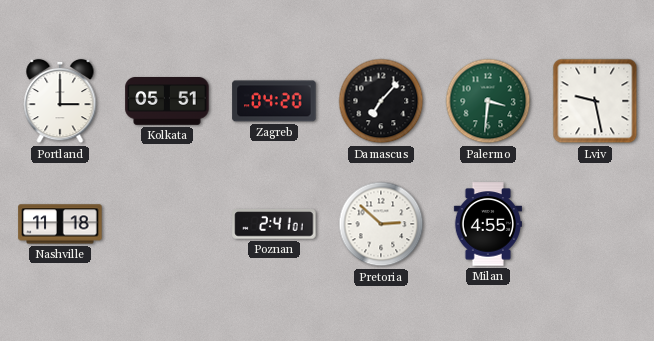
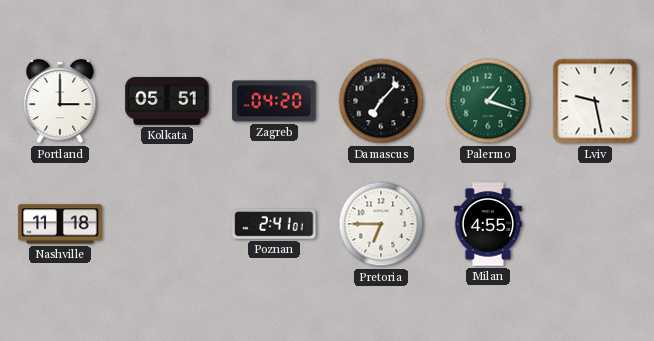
Palermo: 3:31 -> 1:18 (488, 101)
Pretoria: 2:52 -> 6:45 (381, 224)
